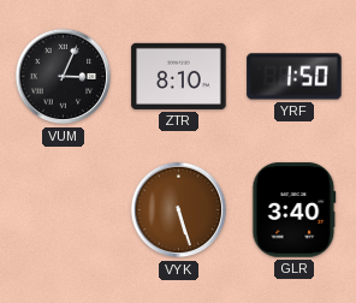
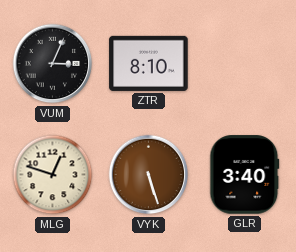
YRF: 1:50 -> none (295, 77)
MLG: none -> 12:48 (53, 175)
